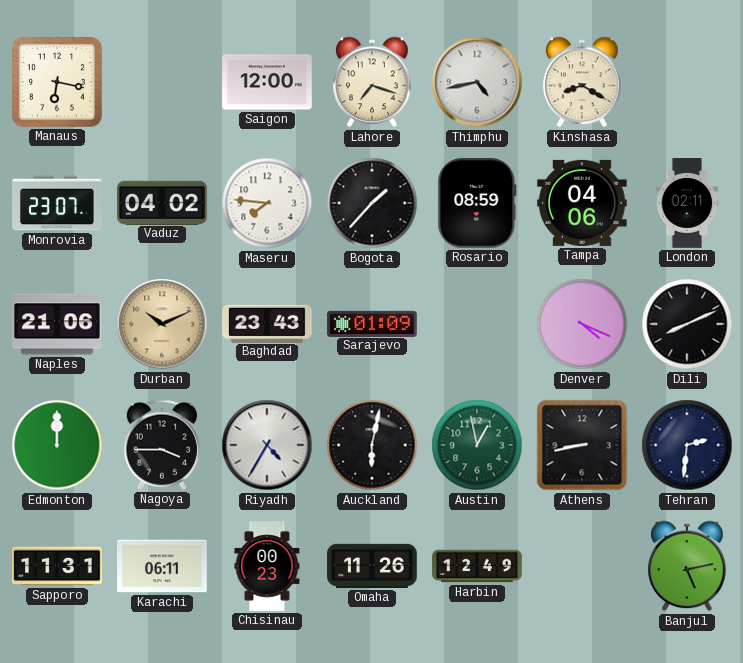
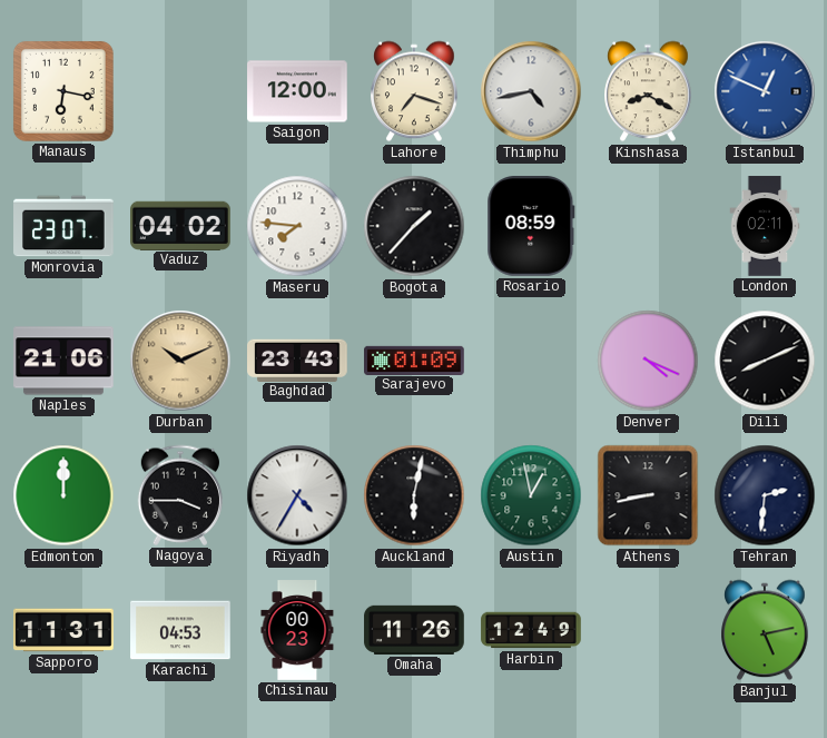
Istanbul: none -> 12:49 (765, 91)
Tampa: 04:06 -> none (583, 203)
Karachi: 06:11 -> 04:53 (180, 630)
